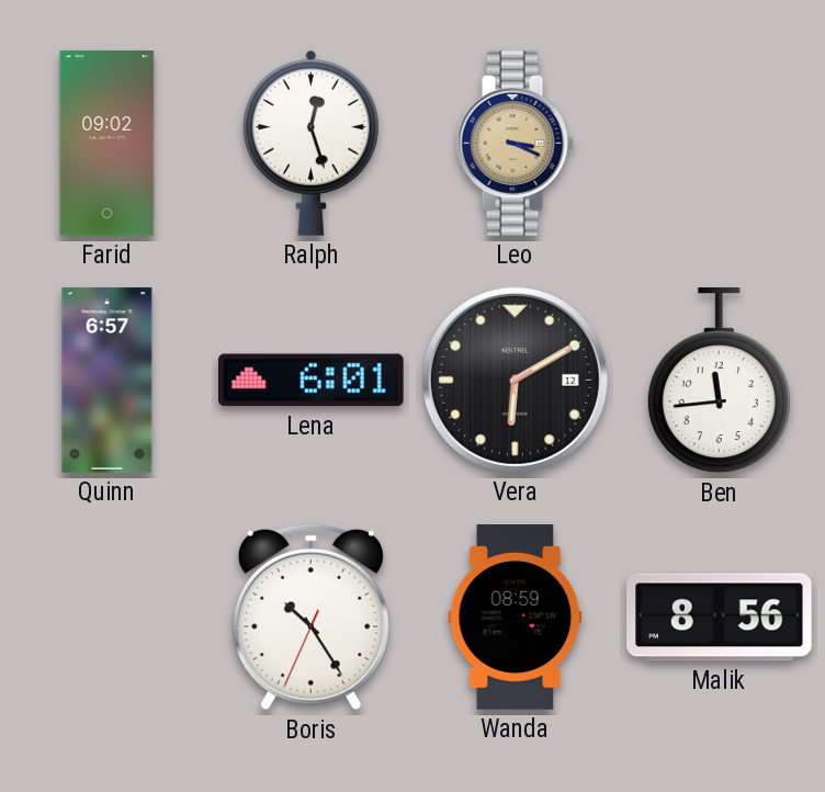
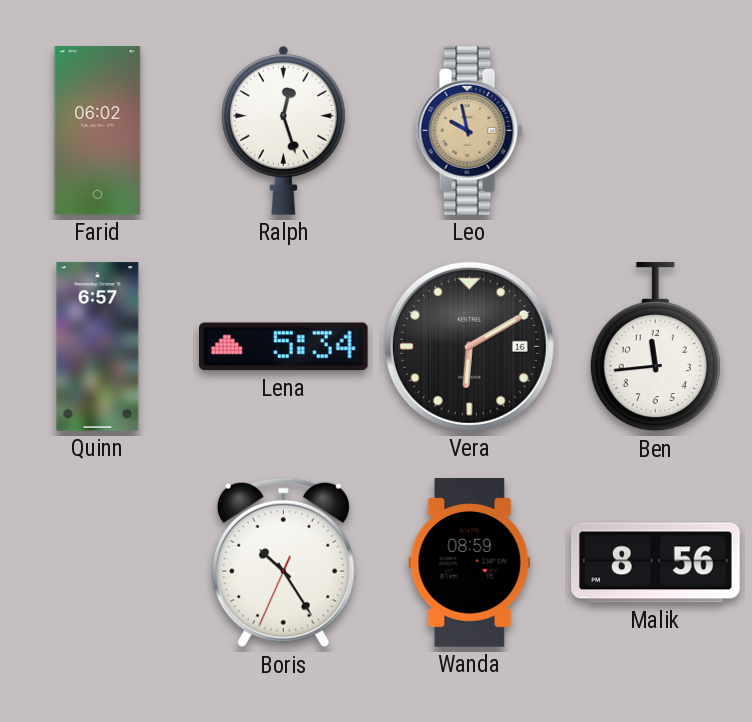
Farid: 09:02 -> 06:02 (98, 131)
Leo: 3:19 -> 9:58 (469, 131)
Lena: 6:01 -> 5:34 (284, 347)
Vera date: 12 -> 16 (469, 346)
